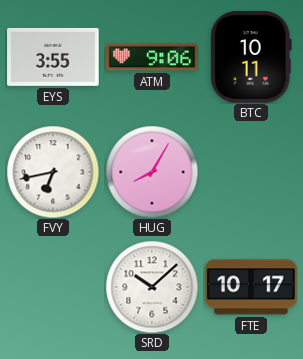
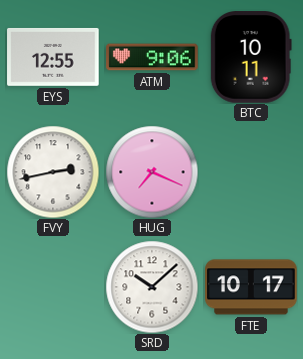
EYS: 3:55 -> 12:55 (53, 57)
FVY: 6:43 -> 2:43 (53, 172)
HUG: 8:05 -> 7:19 (152, 172)
